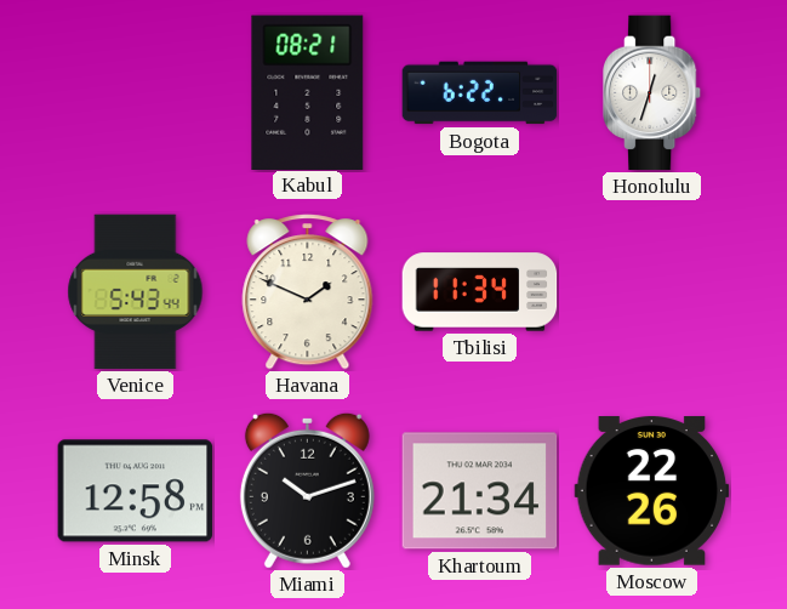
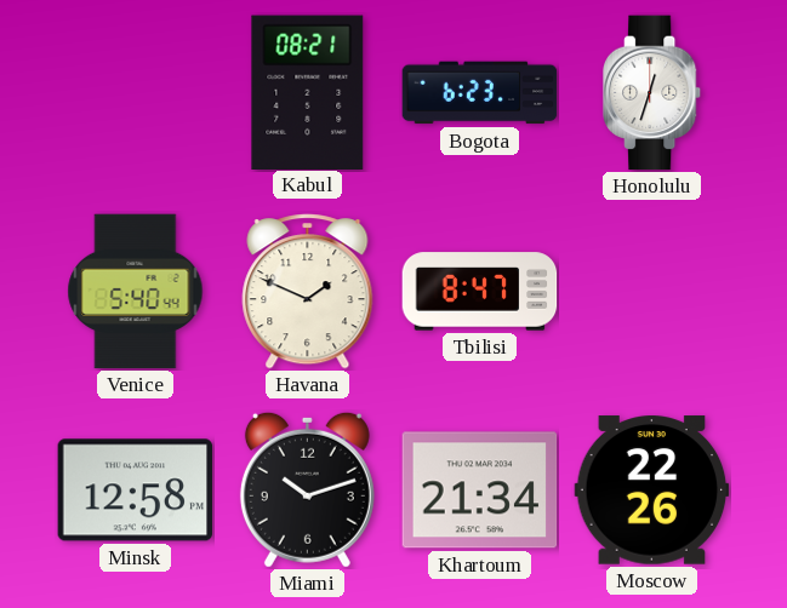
Bogota: 6:22 -> 6:23 (480, 93)
Venice: 5:43 -> 5:40 (136, 292)
Tbilisi: 11:34 -> 8:47 (480, 292)
